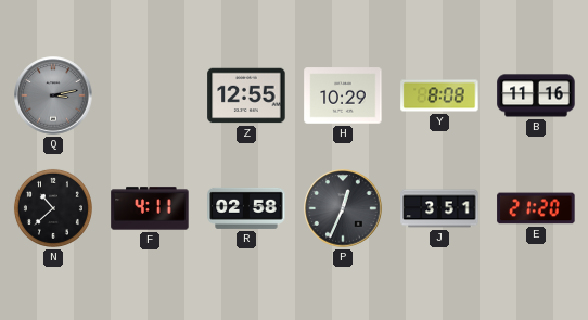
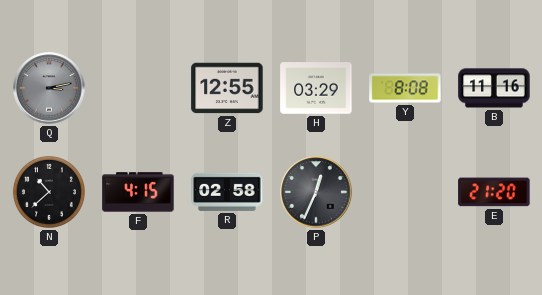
H: 10:29 -> 03:29 (316, 88)
F: 4:11 -> 4:15 (138, 192)
J: 3:51 -> none (439, 208)
